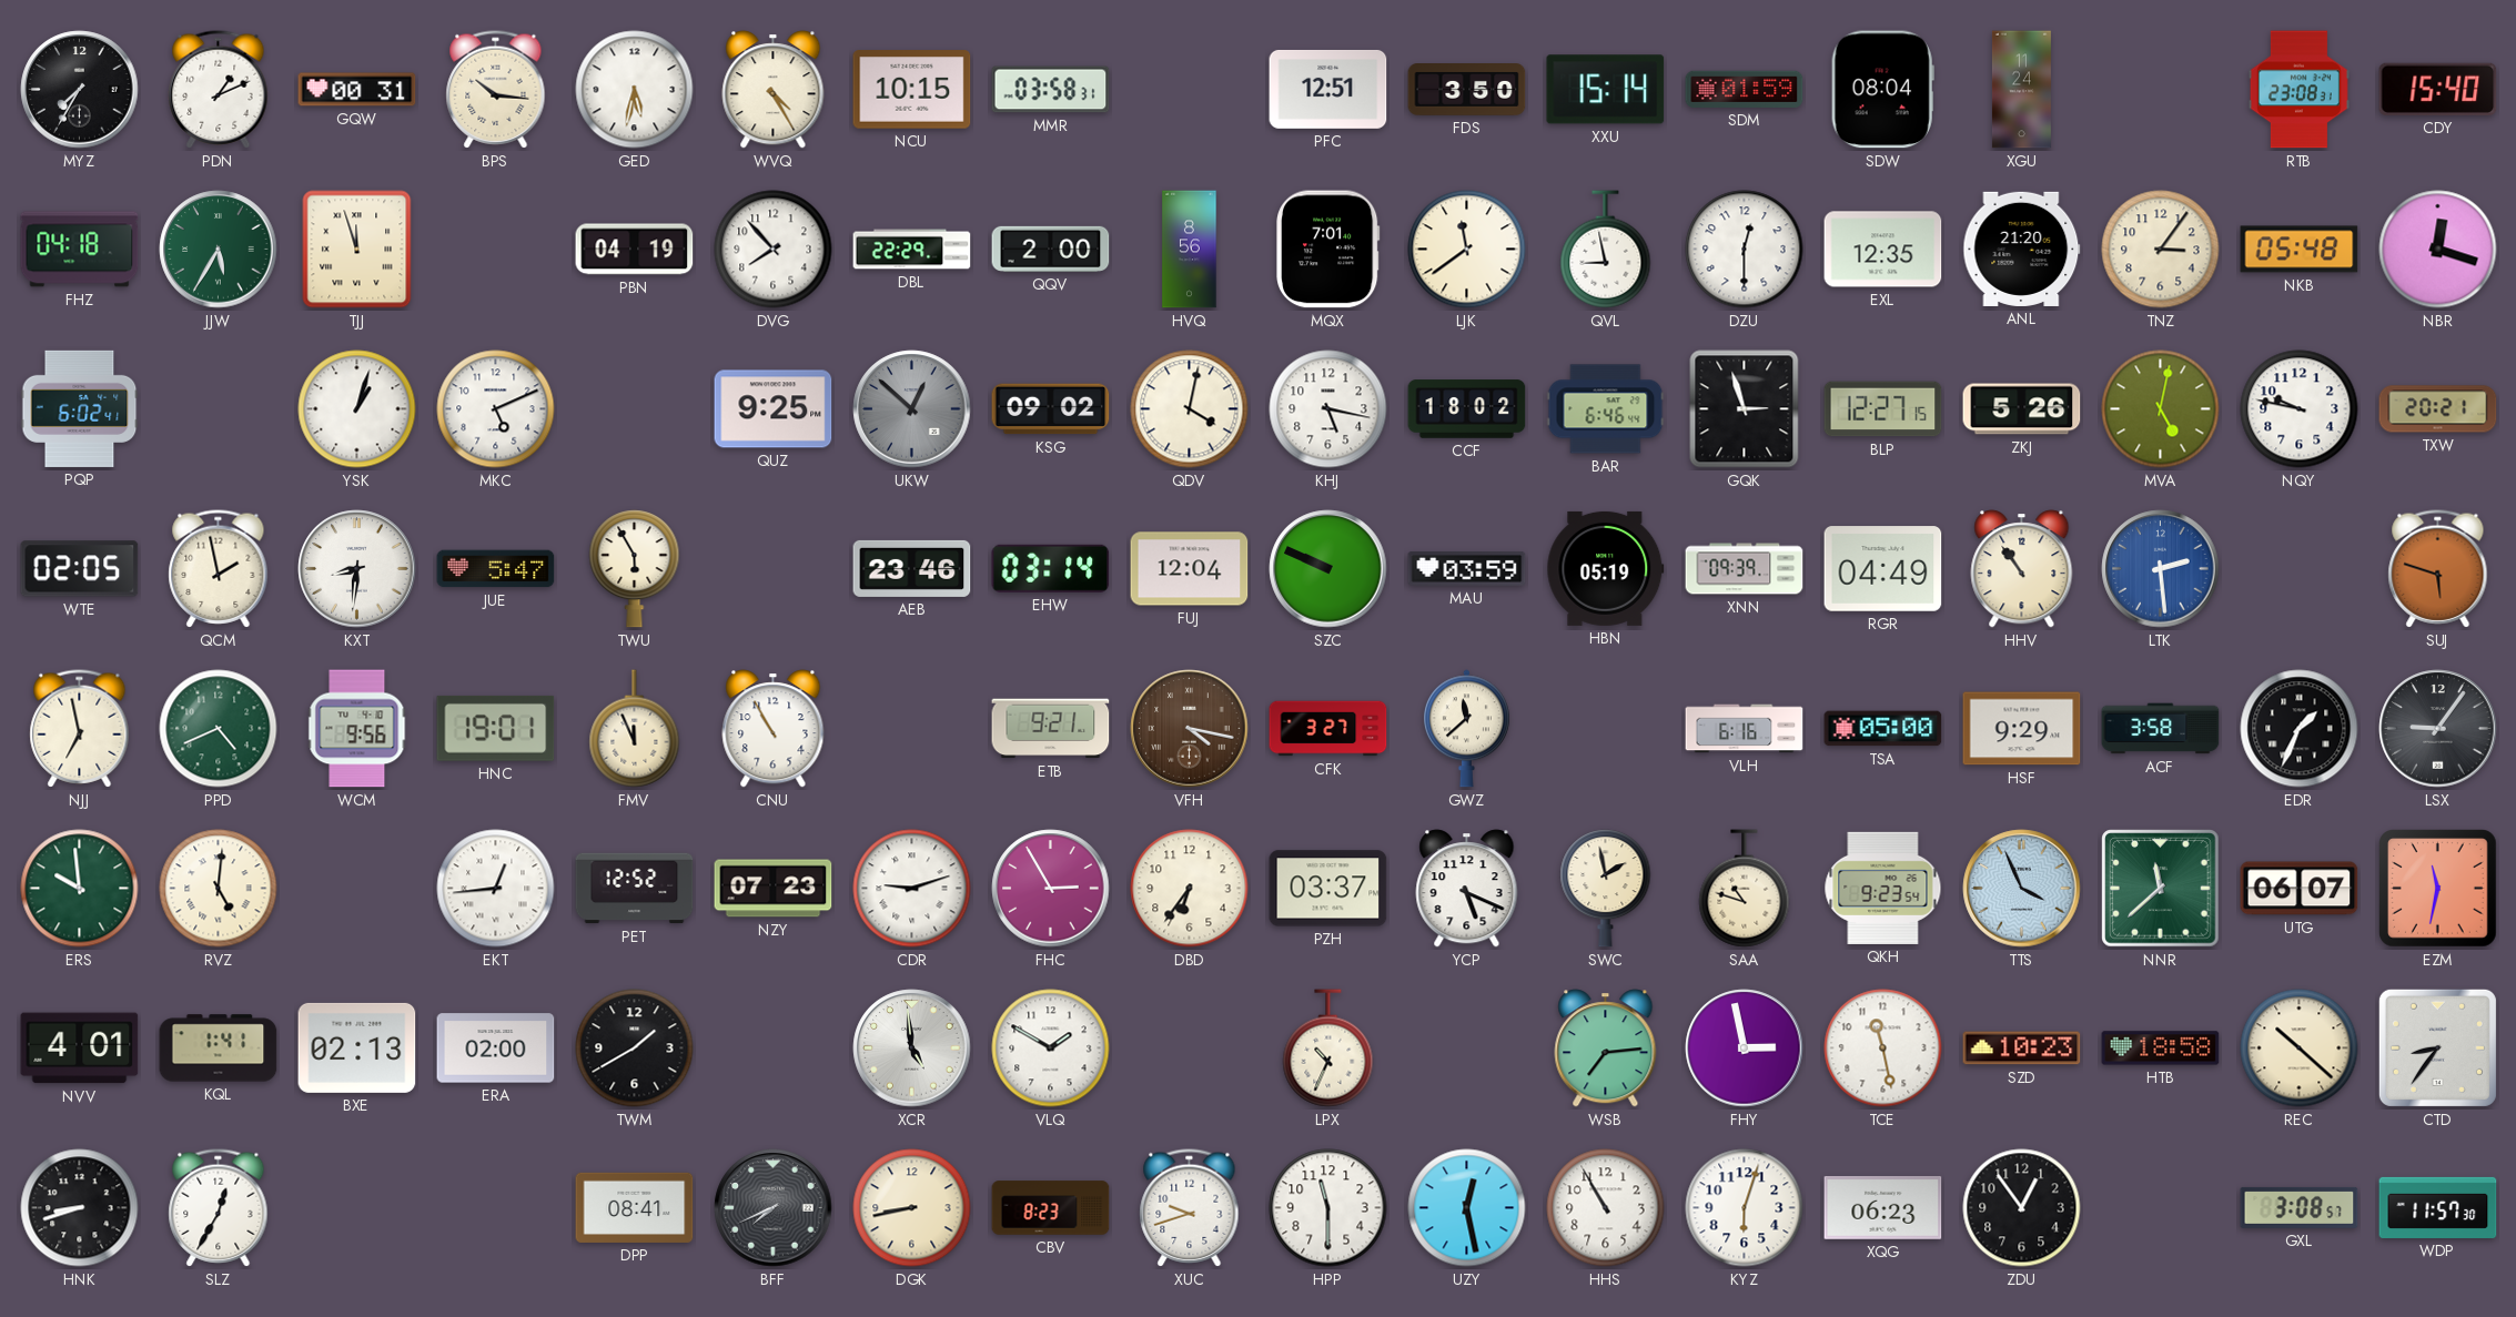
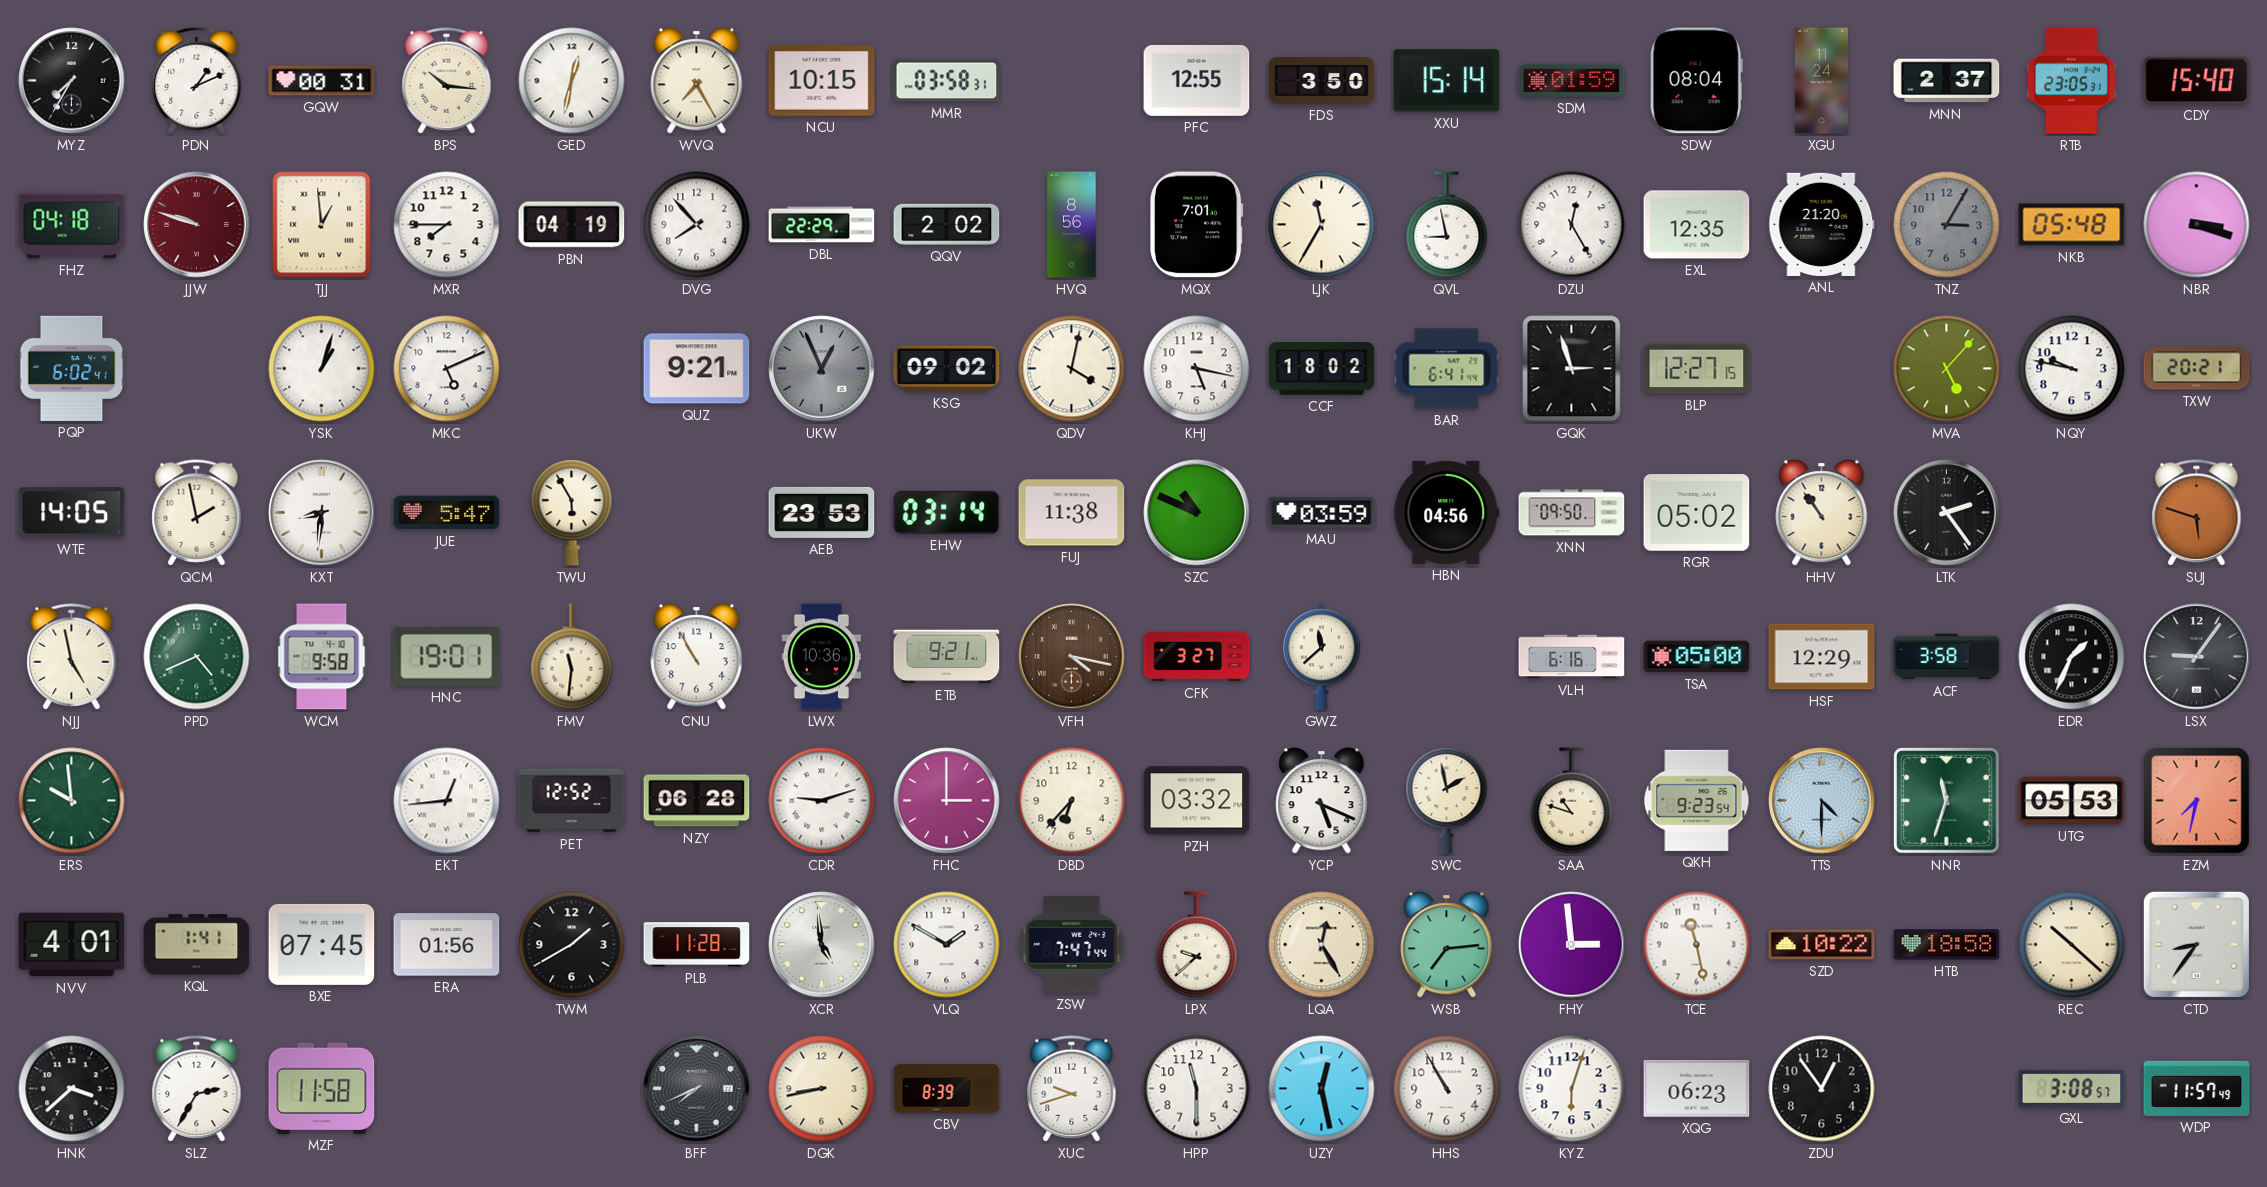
GED: 5:32 -> 12:32 (572, 81)
WVQ: 4:25 -> 7:25 (697, 81)
PFC: 12:51 -> 12:55 (1197, 80)
MNN: none -> 2:37 (1947, 81)
RTB: 23:08 -> 23:05 (2071, 81)
JJW: 5:35 -> 9:48 (197, 225)
JJW dial: green -> burgundy (197, 225)
TJJ: 11:57 -> 12:59 (322, 225)
MXR: none -> 7:45 (447, 225)
QQV: 2:00 -> 2:02 (947, 224)
LJK: 11:39 -> 11:35 (1322, 225)
DZU: 12:30 -> 12:25 (1572, 225)
TNZ: 3:06 -> 3:05 (1947, 225)
TNZ dial: cream -> grey (1947, 225)
NBR: 12:18 -> 3:18 (2197, 225)
QUZ: 9:25 -> 9:21 (697, 369)
UKW: 12:52 -> 12:56 (822, 369)
BAR: 6:46 -> 6:41 (1447, 369)
ZKJ: 5:26 -> none (2022, 409)
MVA: 5:02 -> 5:07 (1947, 369)
WTE: 02:05 -> 14:05 (72, 513)
AEB: 23:46 -> 23:53 (822, 512)
FUJ: 12:04 -> 11:38 (1072, 513)
SZC: 9:49 -> 10:49 (1197, 513)
HBN: 05:19 -> 04:56 (1447, 512)
XNN: 09:39 -> 09:50 (1572, 513)
RGR: 04:49 -> 05:02 (1697, 513)
LTK: 2:29 -> 2:24 (1947, 513)
LTK dial: blue -> black (1947, 513)
NJJ: 6:58 -> 4:58 (72, 657)
WCM: 9:56 -> 9:58 (322, 657)
FMV: 11:56 -> 11:31 (572, 657)
LWX: none -> 10:36 (821, 657)
HSF: 9:29 -> 12:29 (1822, 657)
RVZ: 5:01 -> none (219, 889)
NZY: 07:23 -> 06:28 (697, 801)
FHC: 2:55 -> 3:00 (947, 801)
DBD: 6:36 -> 6:37 (1072, 801)
PZH: 03:37 -> 03:32 (1197, 801)
TTS: 3:56 -> 4:30 (1822, 801)
NNR: 11:38 -> 11:33 (1947, 801)
UTG: 06:07 -> 05:53 (2072, 801)
EZM: 11:32 -> 7:32 (2197, 801)
BXE: 02:13 -> 07:45 (322, 944)
ERA: 02:00 -> 01:56 (447, 945)
PLB: none -> 11:28 (697, 945)
ZSW: none -> 7:47 (1072, 945)
LPX: 10:34 -> 9:38 (1197, 945)
LQA: none -> 12:25 (1322, 945)
FHY: 2:58 -> 2:59 (1572, 945)
SZD: 10:23 -> 10:22 (1822, 945)
HNK: 8:42 -> 3:38 (72, 1089)
SLZ: 12:35 -> 2:35 (197, 1089)
MZF: none -> 11:58 (322, 1088)
DPP: 08:41 -> none (635, 1207)
CBV: 8:23 -> 8:39 (947, 1089)
WDP: 11:57:30 -> 11:57:49 (2197, 1088)
